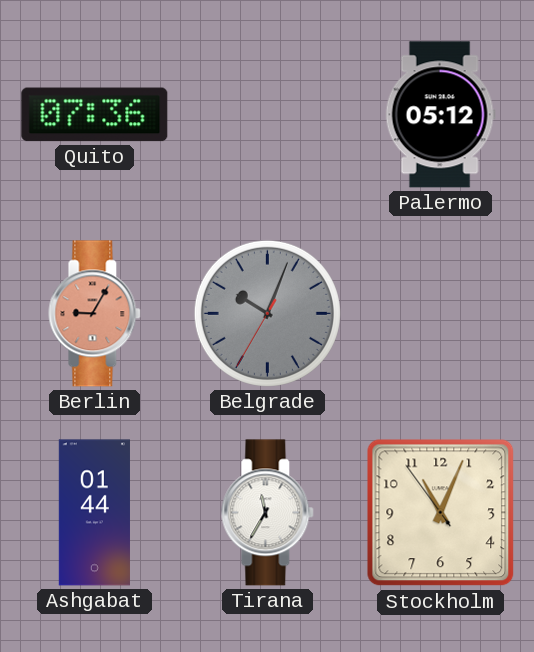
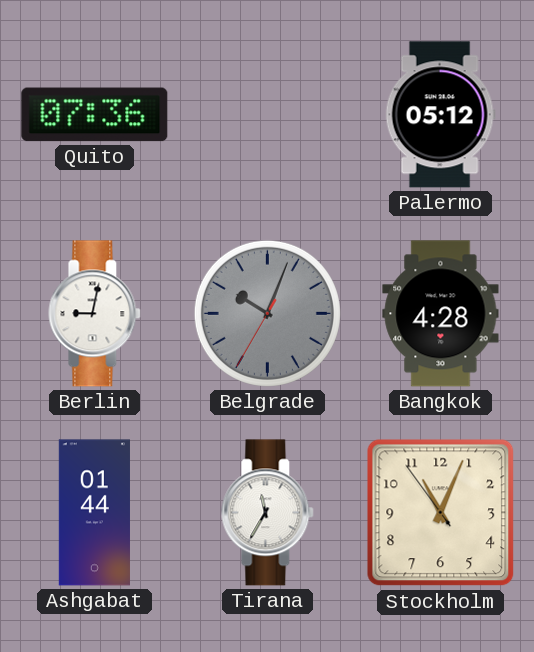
Berlin: 9:05 -> 9:02 (95, 314)
Berlin dial: salmon -> white (95, 314)
Bangkok: none -> 4:28 (441, 314)
